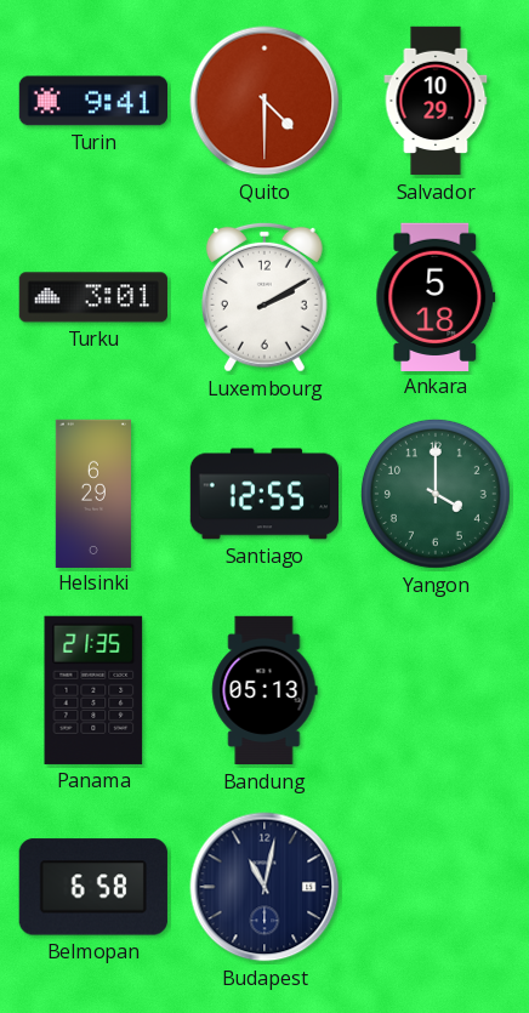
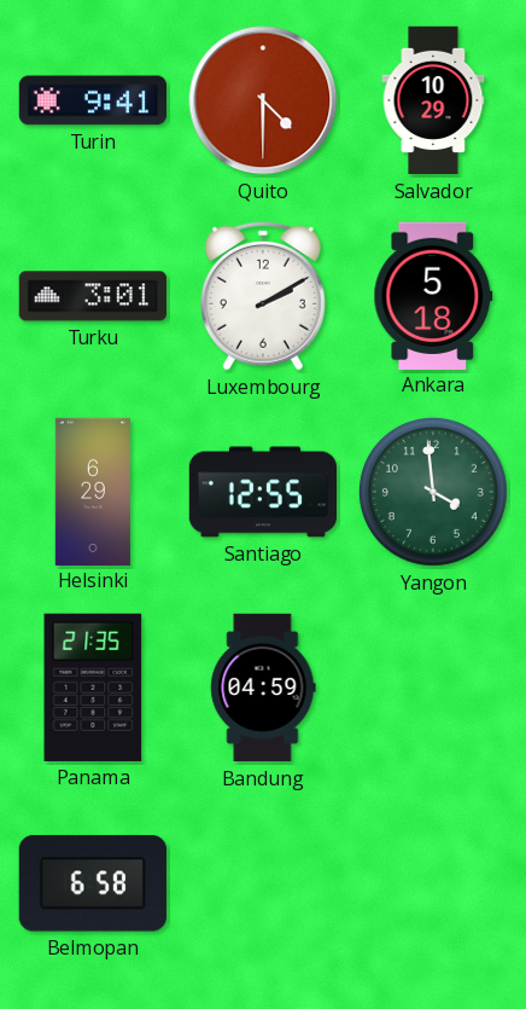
Yangon: 4:00 -> 3:59 (433, 492)
Bandung: 05:13 -> 04:59 (263, 688)
Budapest: 11:02 -> none (264, 887)
